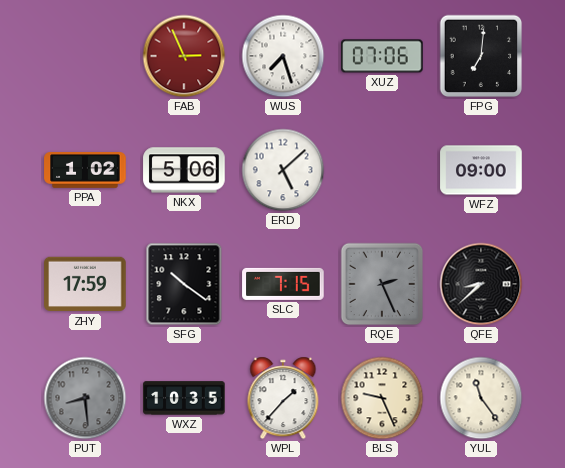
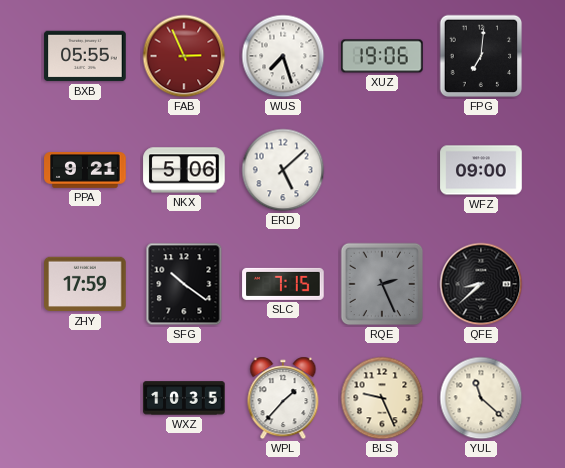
BXB: none -> 05:55 (85, 56)
XUZ: 07:06 -> 19:06 (382, 56)
PPA: 1:02 -> 9:21 (85, 171)
PUT: 8:29 -> none (85, 398)
YUL: 11:24 -> 11:22 (481, 398)
